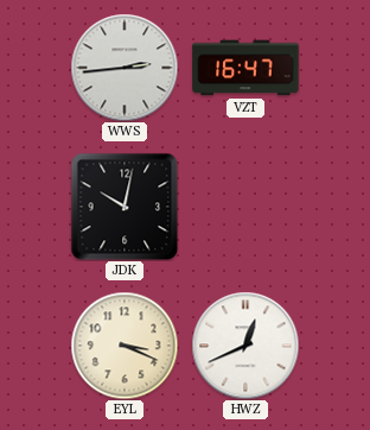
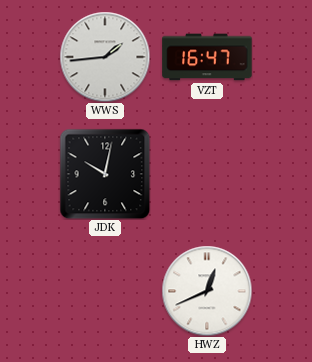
WWS: 2:44 -> 1:44 (105, 57)
EYL: 3:19 -> none (125, 346)
